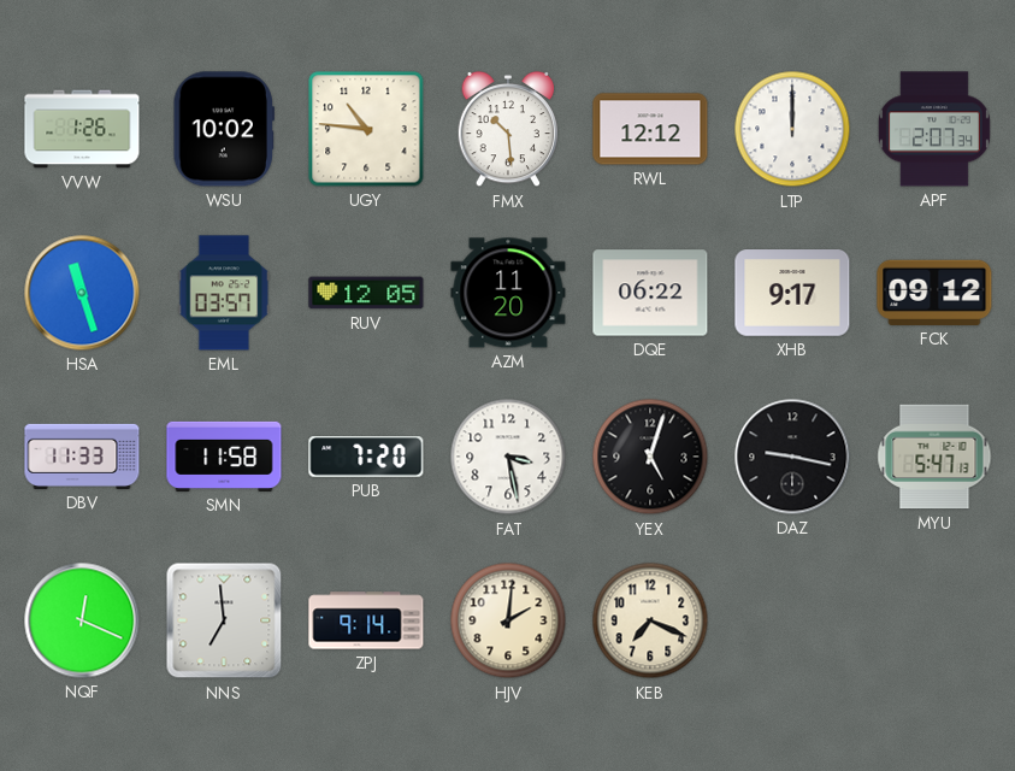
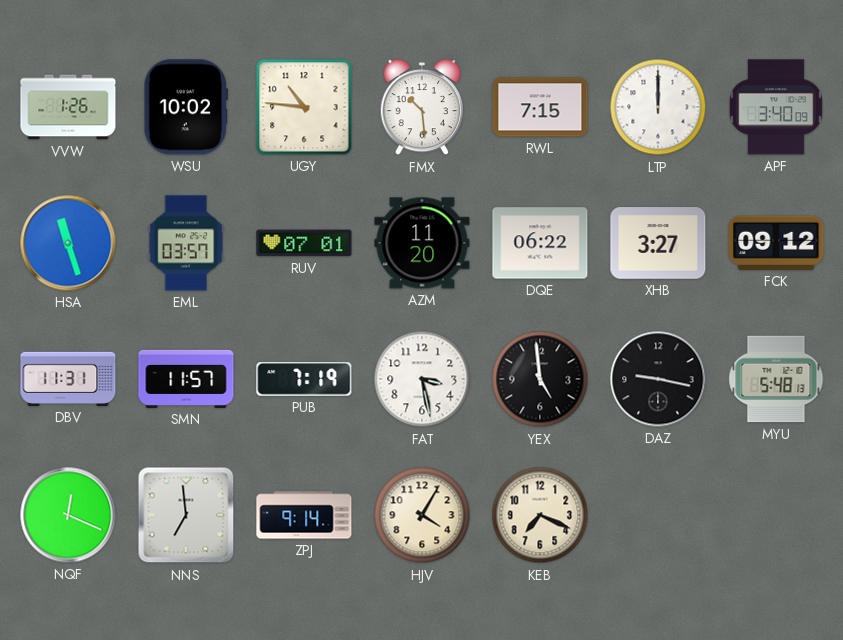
RWL: 12:12 -> 7:15 (540, 107)
APF: 2:07 -> 3:40 (776, 107)
RUV: 12:05 -> 07:01 (304, 243)
XHB: 9:17 -> 3:27 (658, 243)
DBV: 11:33 -> 11:31 (68, 379)
SMN: 11:58 -> 11:57 (186, 379)
PUB: 7:20 -> 7:19 (304, 379)
YEX: 5:03 -> 4:59 (540, 379)
MYU: 5:47 -> 5:48 (776, 379)
HJV: 2:01 -> 4:05 (422, 515)
